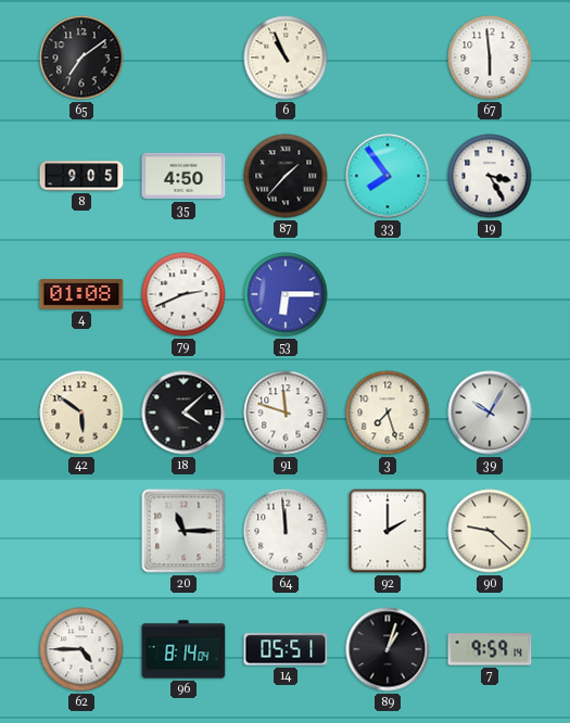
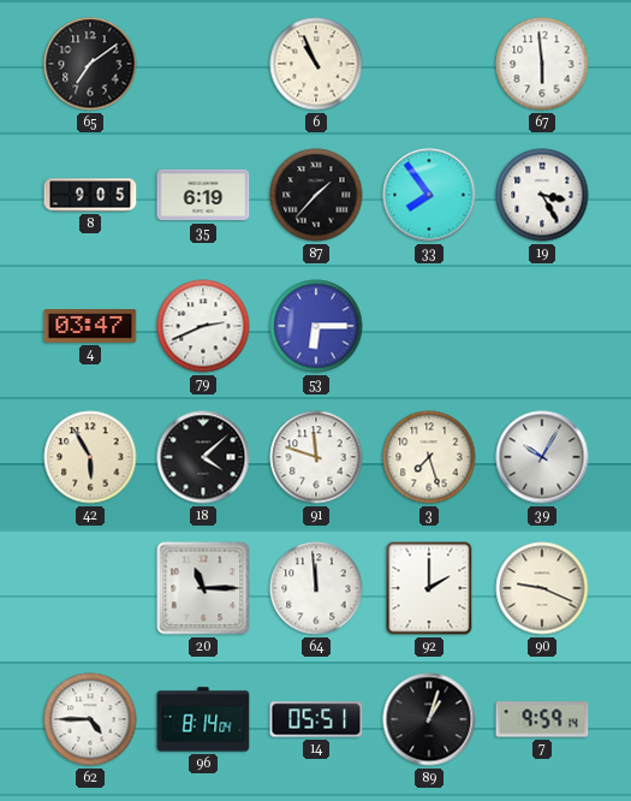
35: 4:50 -> 6:19 (203, 195)
4: 01:08 -> 03:47 (90, 326)
42: 5:51 -> 5:55 (90, 457)
90: 9:22 -> 9:19 (542, 588)
